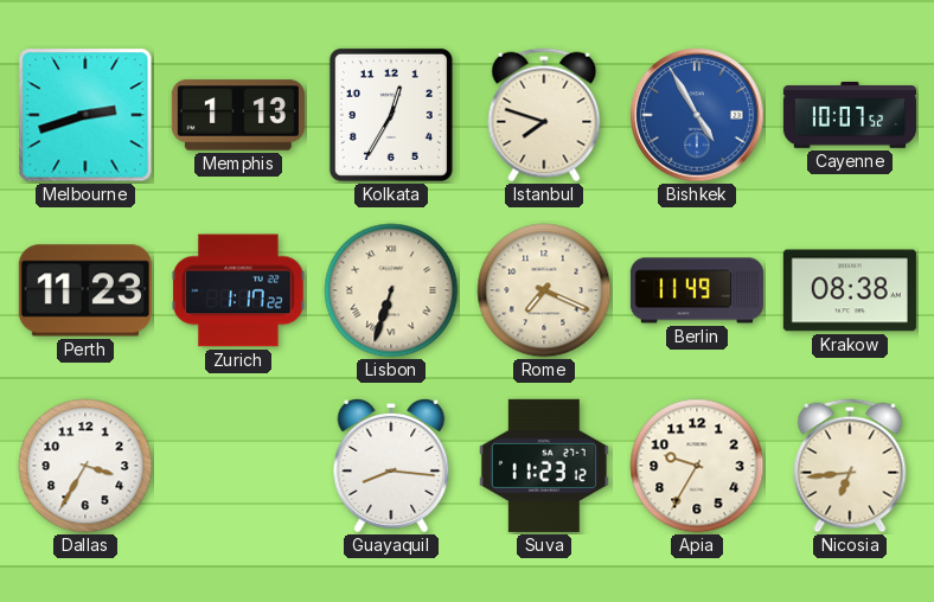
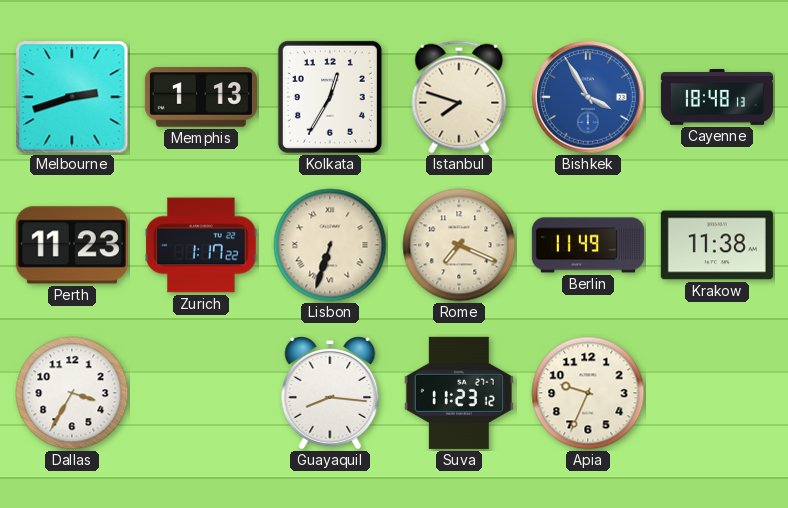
Bishkek: 4:55 -> 3:55 (588, 97)
Cayenne: 10:07 -> 18:48 (717, 97)
Krakow: 08:38 -> 11:38 (717, 245)
Apia: 9:35 -> 9:34 (588, 393)
Nicosia: 6:44 -> none (850, 466)
